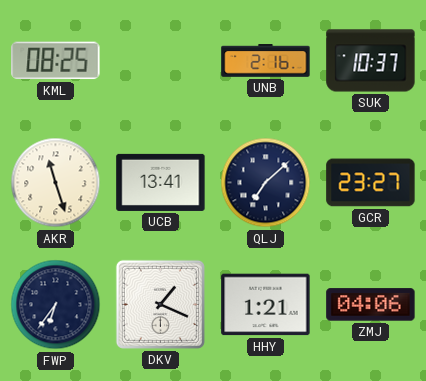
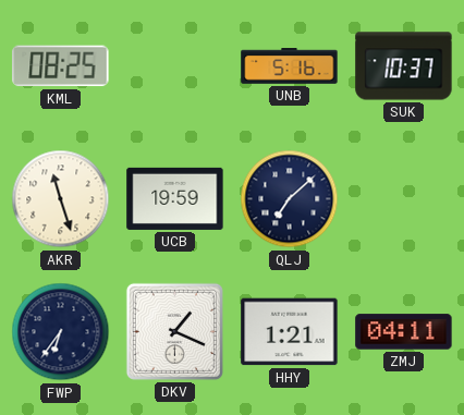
UNB: 2:16 -> 5:16 (290, 66)
UCB: 13:41 -> 19:59 (175, 198)
GCR: 23:27 -> none (371, 183)
ZMJ: 04:06 -> 04:11 (404, 332)
